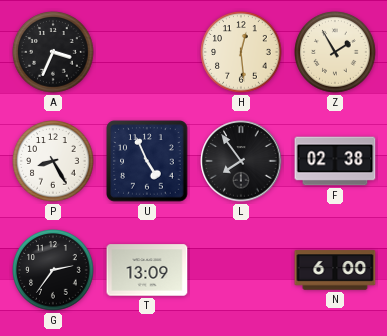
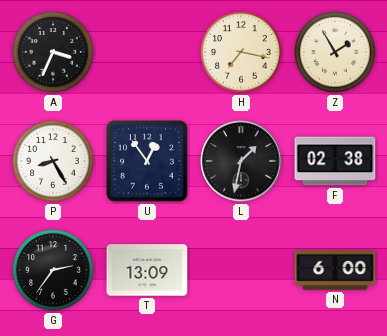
H: 12:29 -> 7:17 (241, 52)
U: 4:56 -> 12:54 (147, 161)
L: 7:54 -> 1:32 (241, 161)
